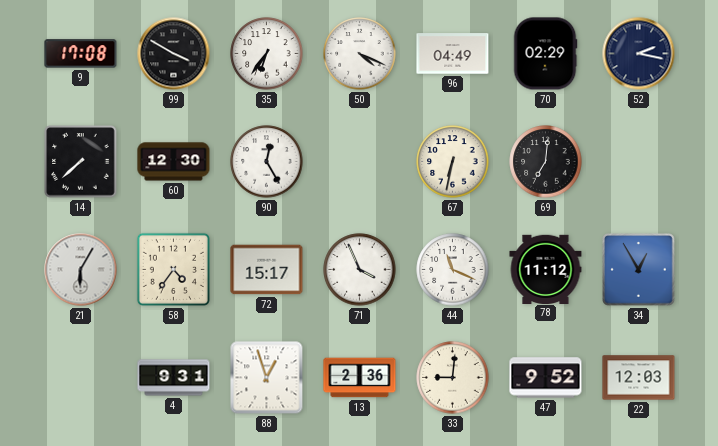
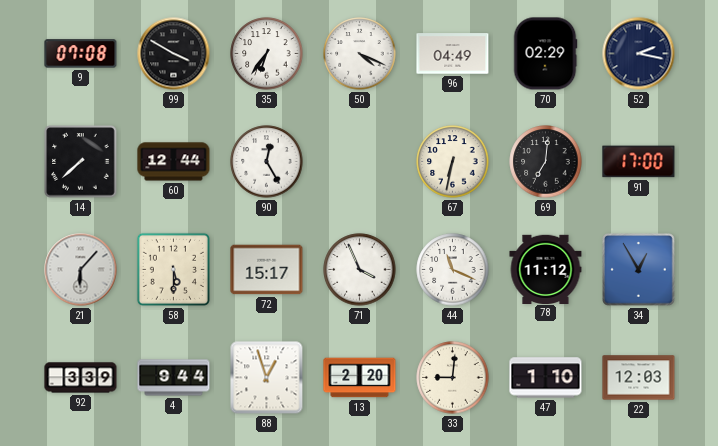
9: 17:08 -> 07:08 (81, 54)
60: 12:30 -> 12:44 (174, 162)
91: none -> 17:00 (639, 162)
21: 6:05 -> 6:07 (81, 270)
58: 4:36 -> 5:30 (173, 269)
92: none -> 3:39 (81, 378)
4: 9:31 -> 9:44 (174, 378)
13: 2:36 -> 2:20 (360, 378)
47: 9:52 -> 1:10 (546, 378)
